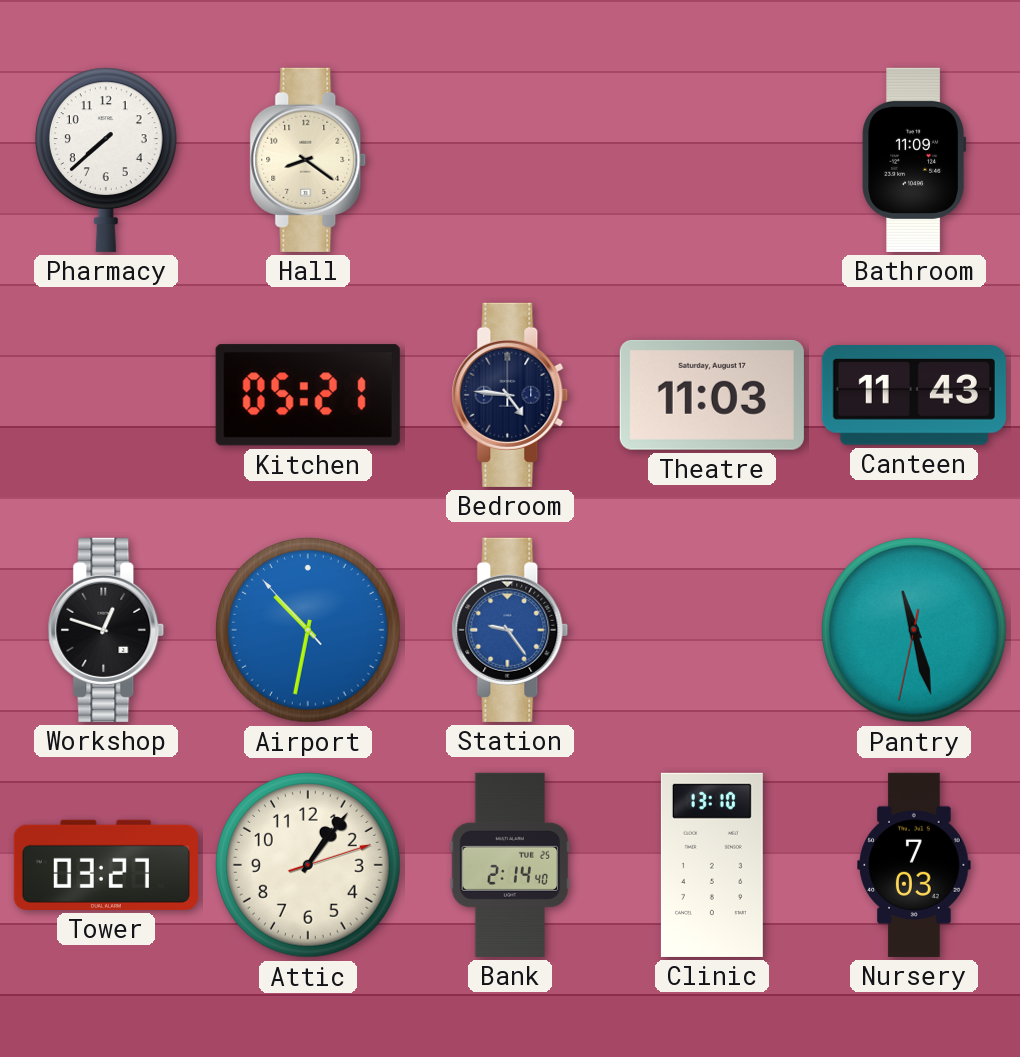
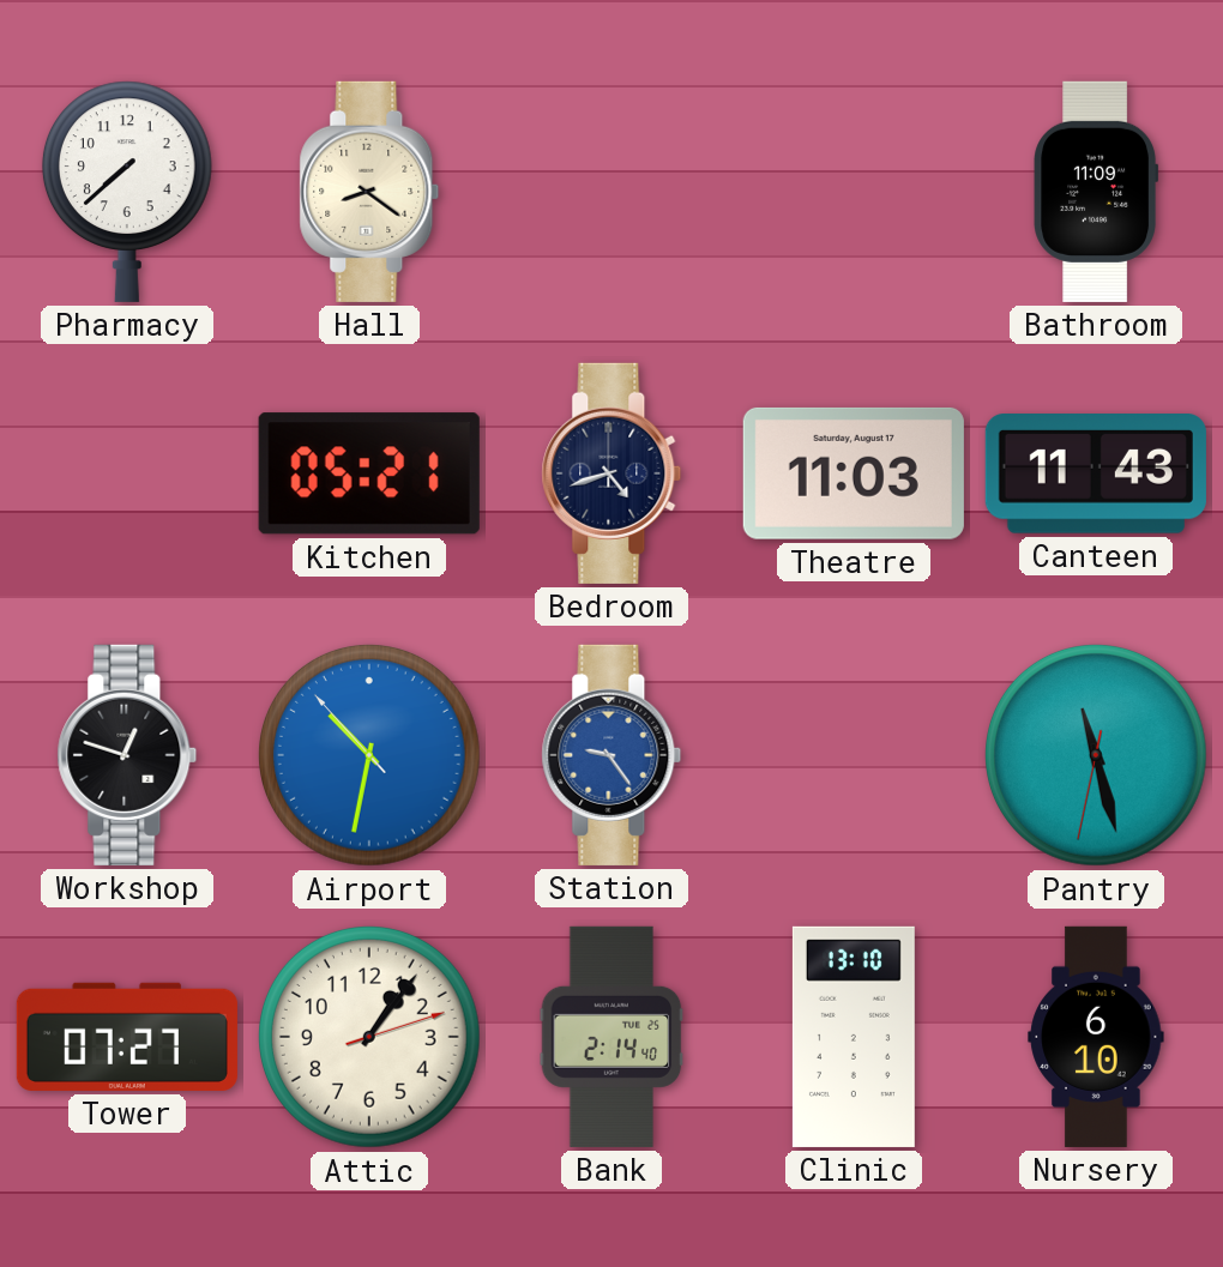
Bedroom: 4:46 -> 4:42 (611, 473)
Tower: 03:27 -> 07:27 (127, 1037)
Nursery: 7:03 -> 6:10 (1096, 1037)
